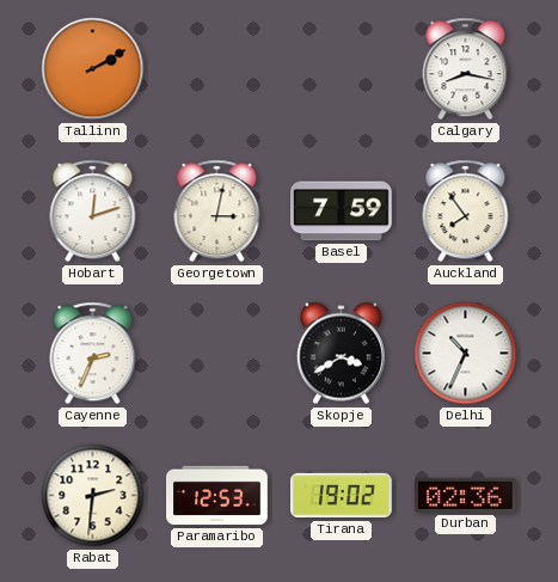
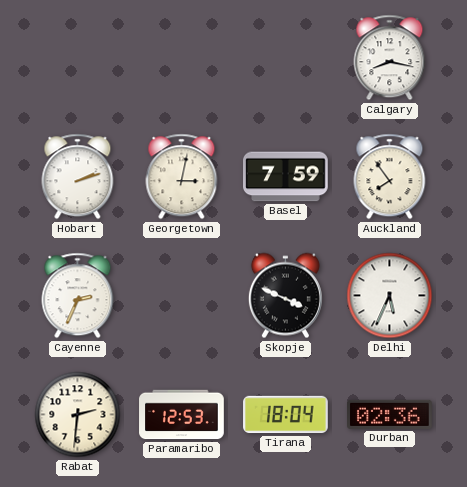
Tallinn: 2:10 -> none (93, 69)
Hobart: 12:12 -> 2:12 (78, 177)
Skopje: 3:40 -> 3:49 (285, 296)
Delhi: 10:34 -> 5:34 (390, 296)
Tirana: 19:02 -> 18:04 (286, 415)
